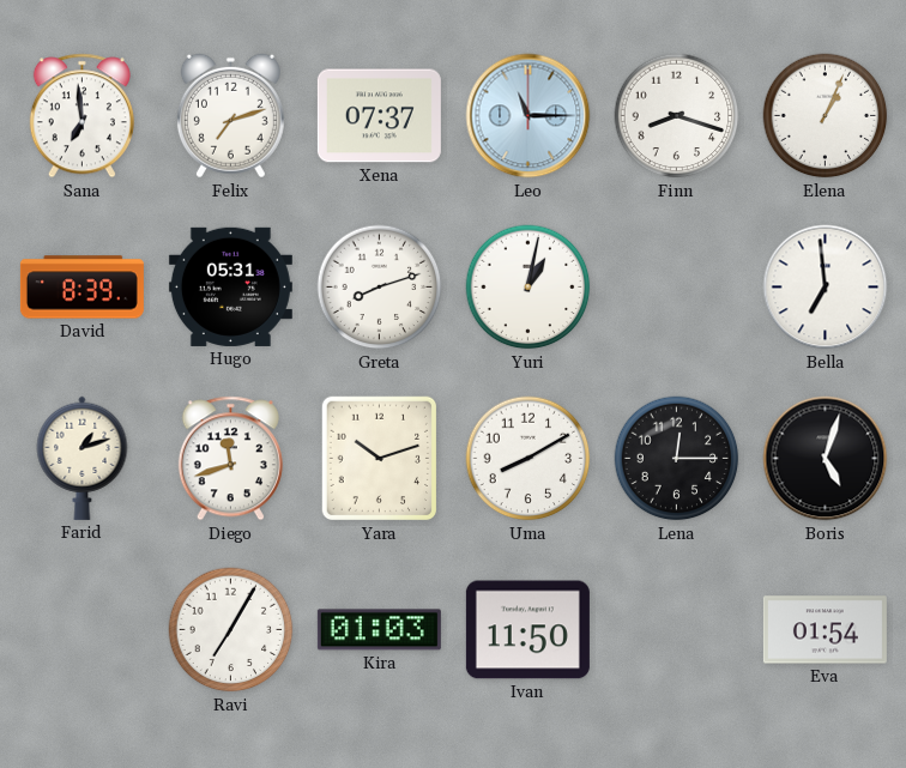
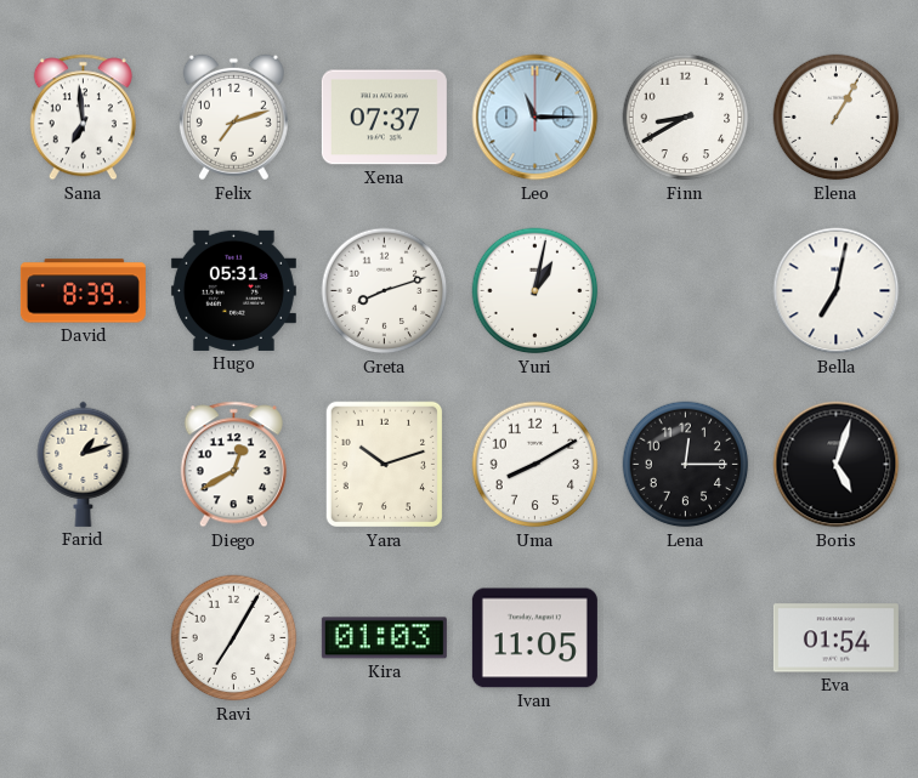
Finn: 8:18 -> 8:40 (686, 118)
Elena: 1:04 -> 1:05 (837, 118)
Bella: 6:59 -> 7:02 (837, 291)
Diego: 11:42 -> 12:40 (233, 465)
Ivan: 11:50 -> 11:05 (534, 638)
